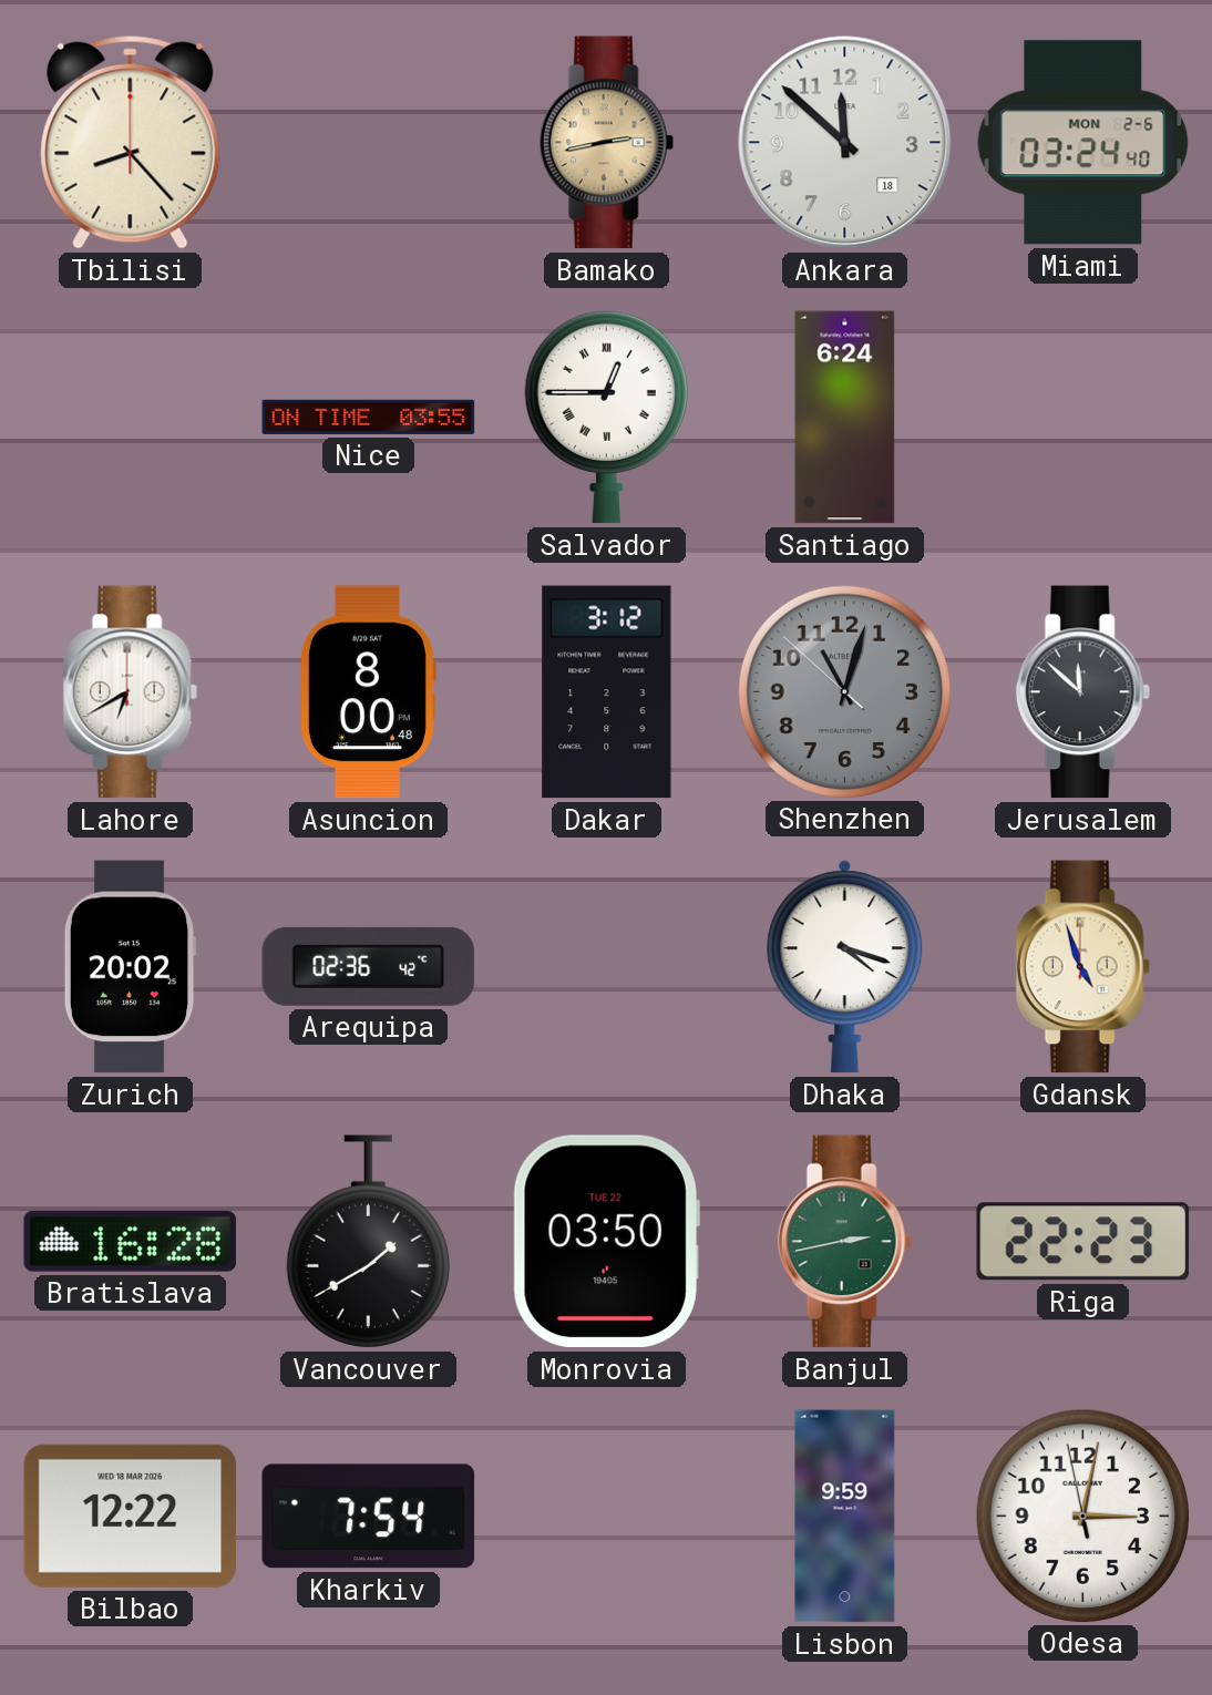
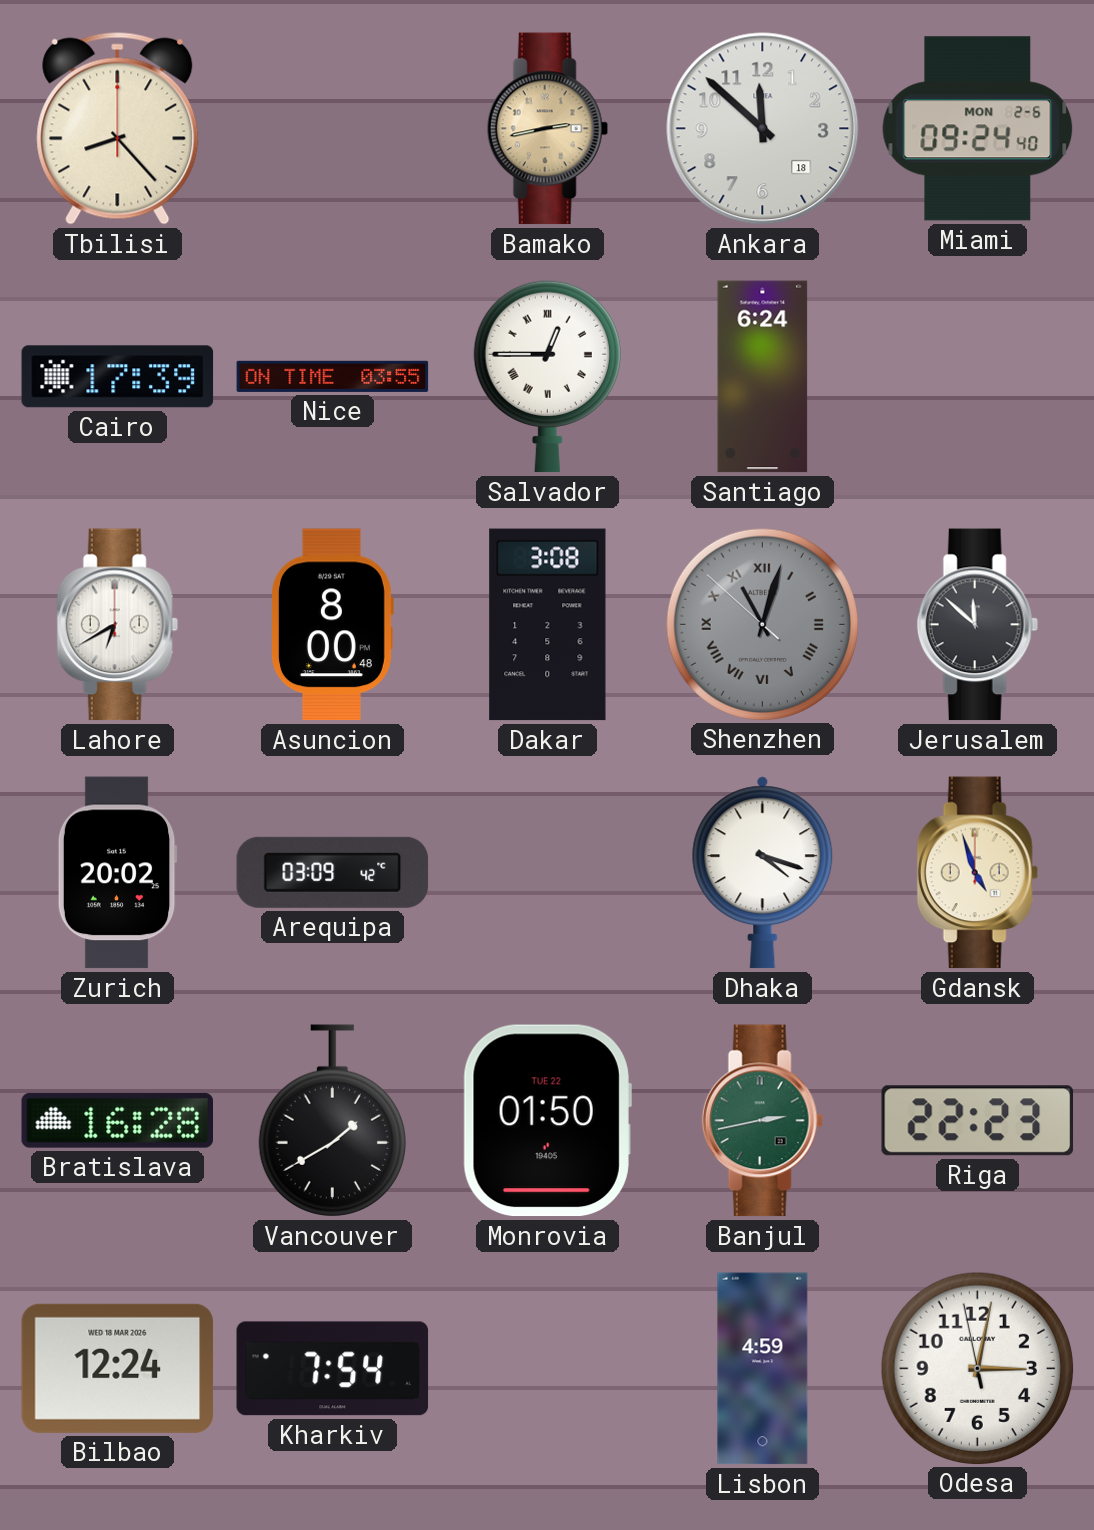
Miami: 03:24 -> 09:24 (978, 129)
Cairo: none -> 17:39 (118, 377)
Dakar: 3:12 -> 3:08 (548, 625)
Shenzhen numerals: Arabic -> Roman (762, 624)
Arequipa: 02:36 -> 03:09 (333, 872)
Monrovia: 03:50 -> 01:50 (547, 1121)
Bilbao: 12:22 -> 12:24 (118, 1368)
Lisbon: 9:59 -> 4:59 (763, 1369)
